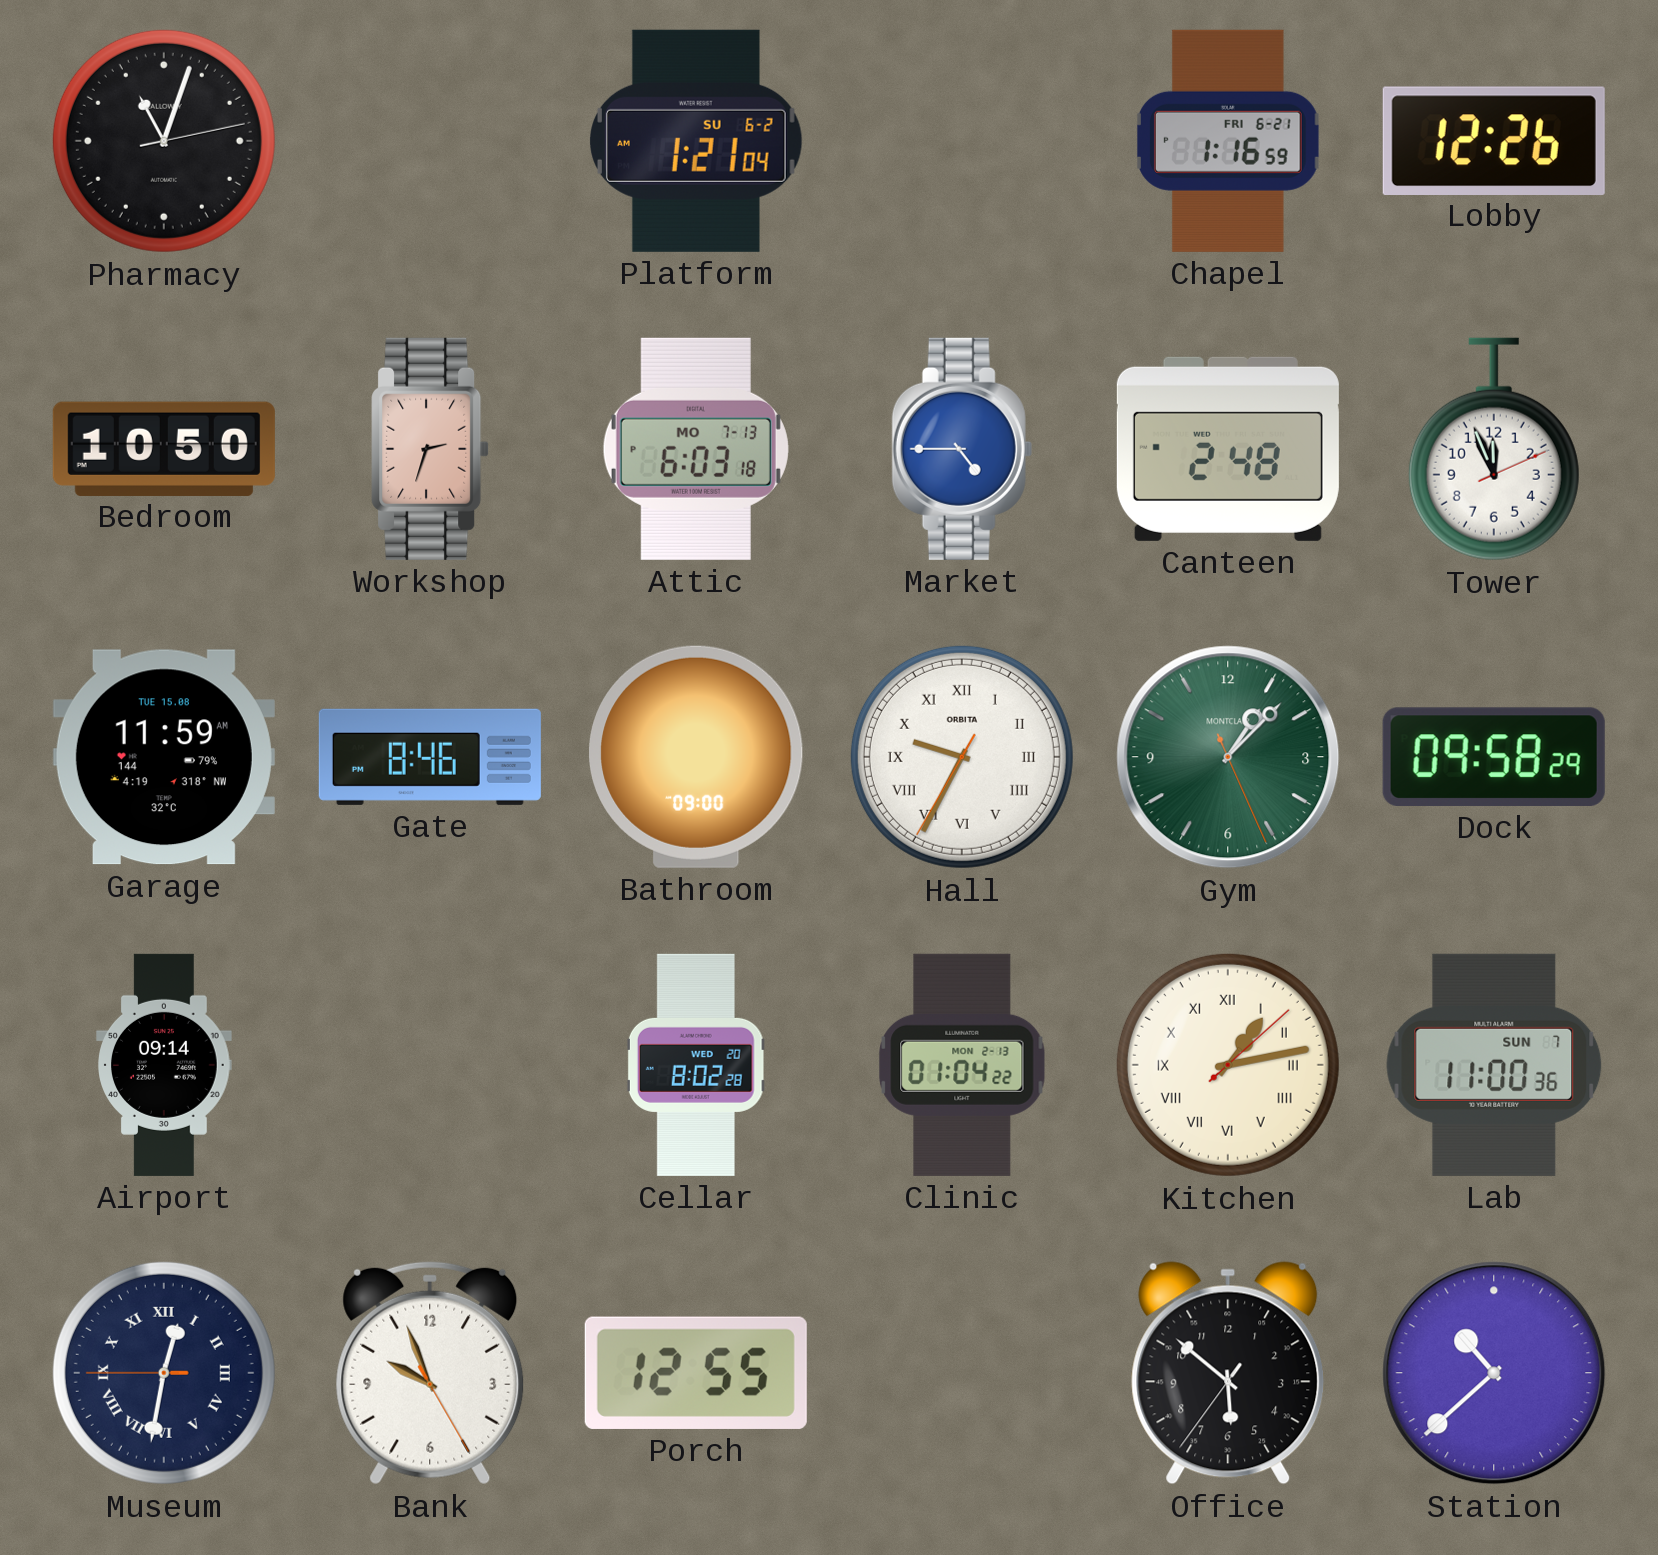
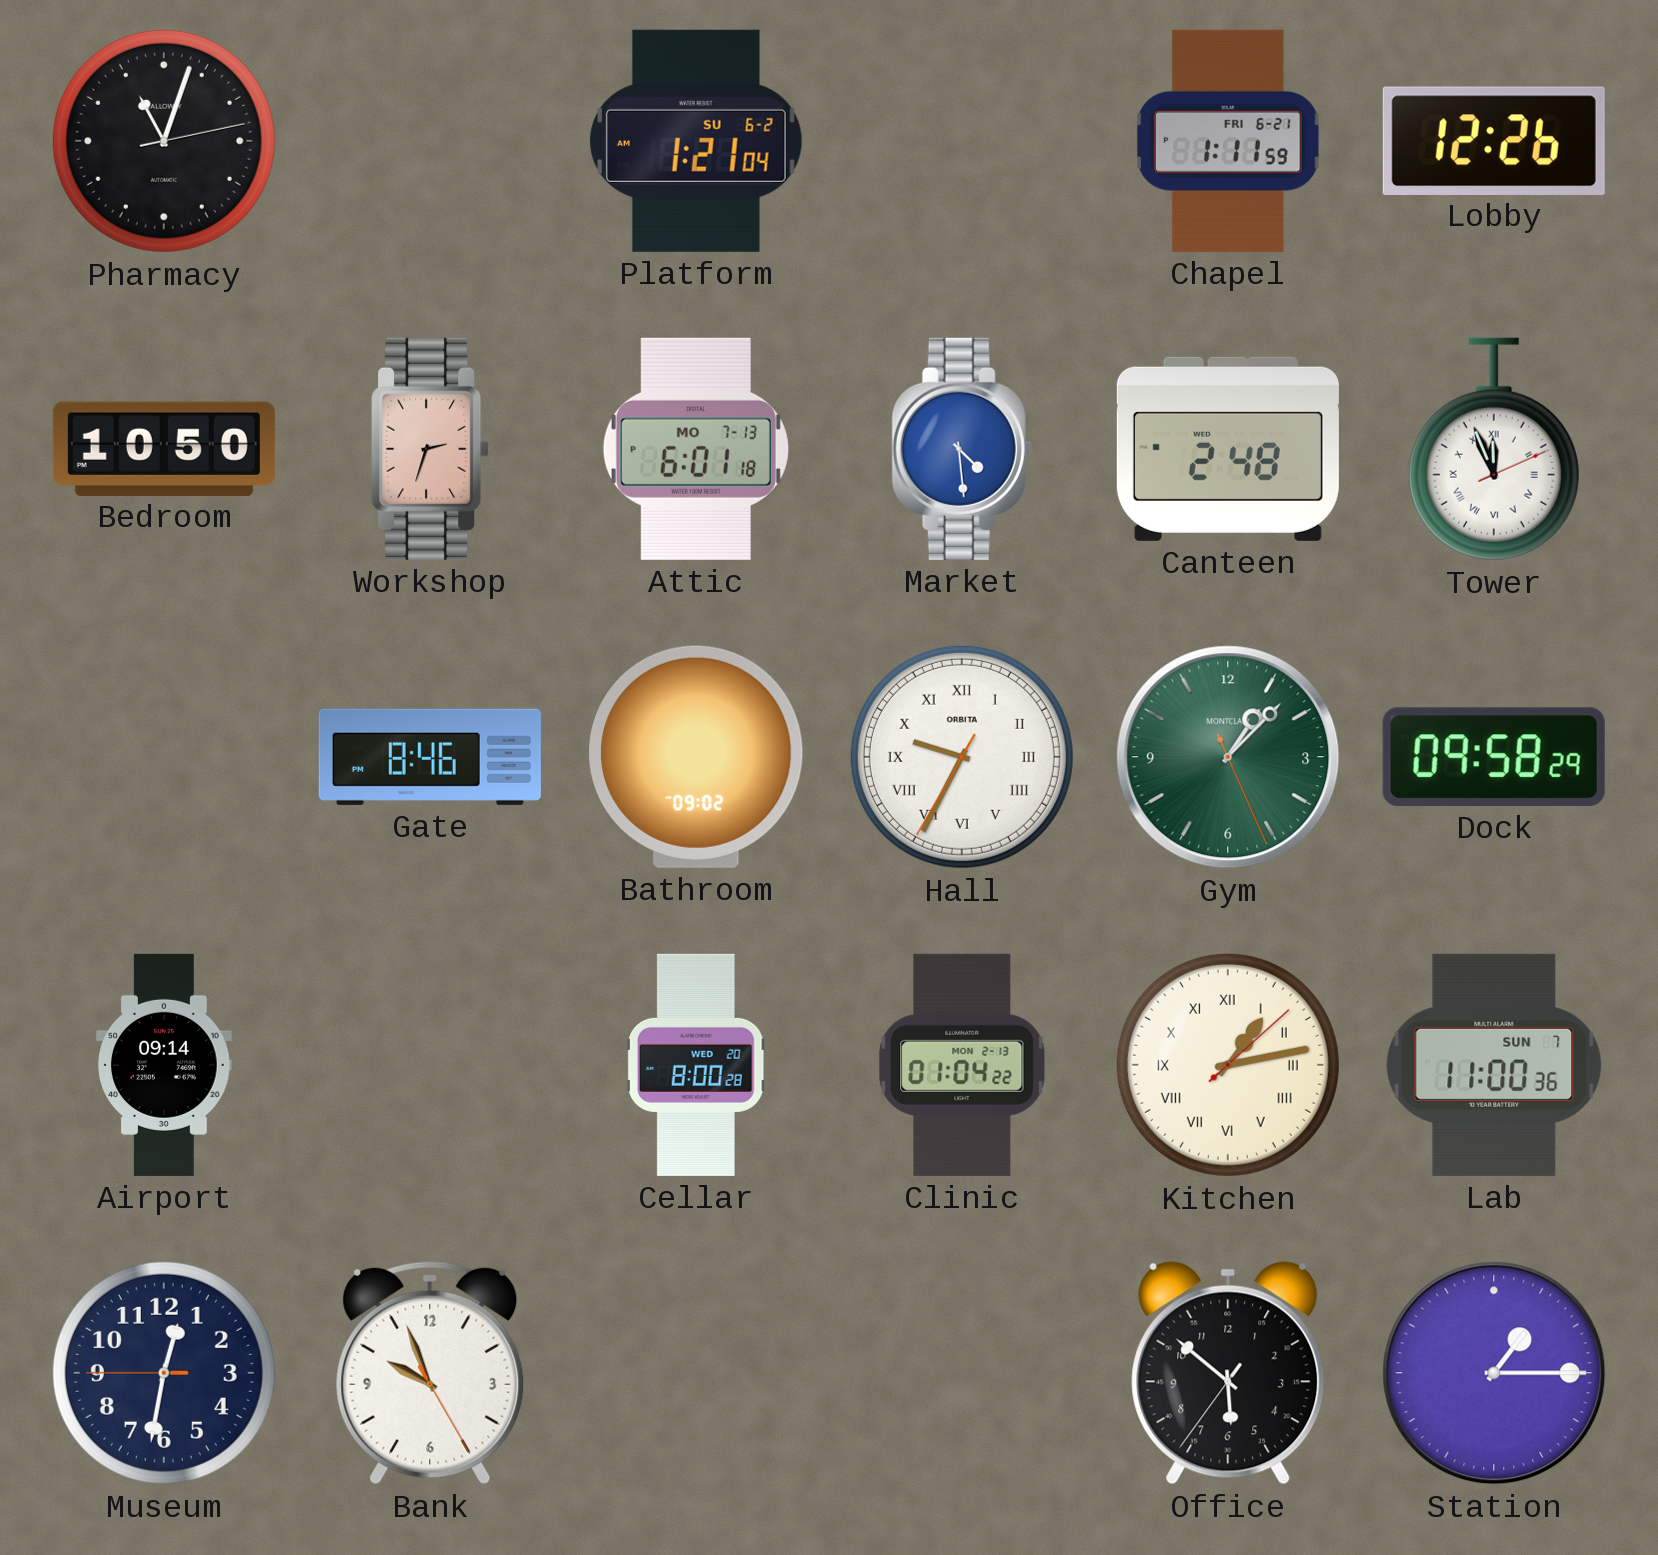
Chapel: 1:16 -> 1:11 (1228, 141)
Attic: 6:03 -> 6:01 (696, 449)
Market: 4:45 -> 4:29 (962, 449)
Tower numerals: Arabic -> Roman (1494, 449)
Garage: 11:59 -> none (164, 757)
Bathroom: 09:00 -> 09:02 (696, 757)
Cellar: 8:02 -> 8:00 (696, 1065)
Museum numerals: Roman -> Arabic (164, 1373)
Porch: 12:55 -> none (696, 1373)
Station: 10:38 -> 1:15 (1494, 1373)
